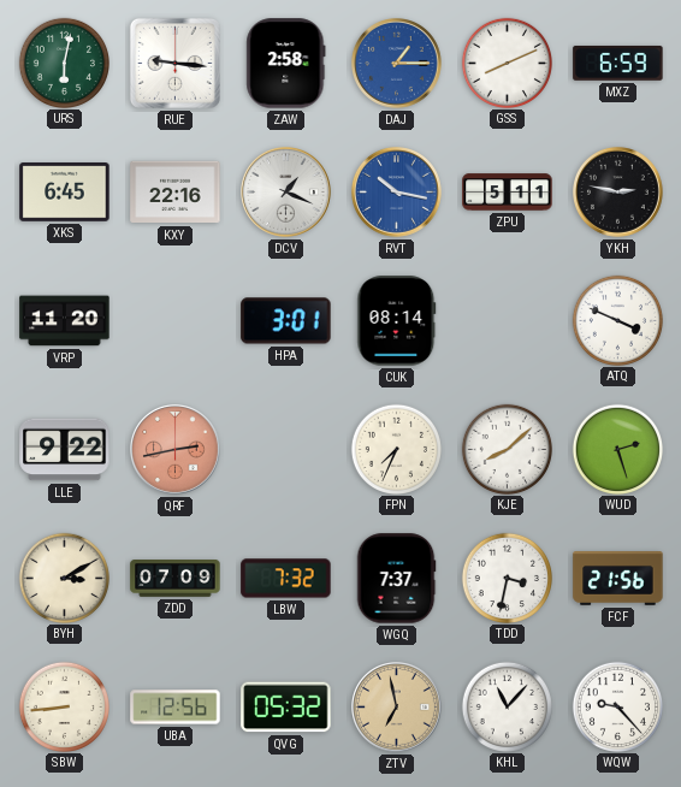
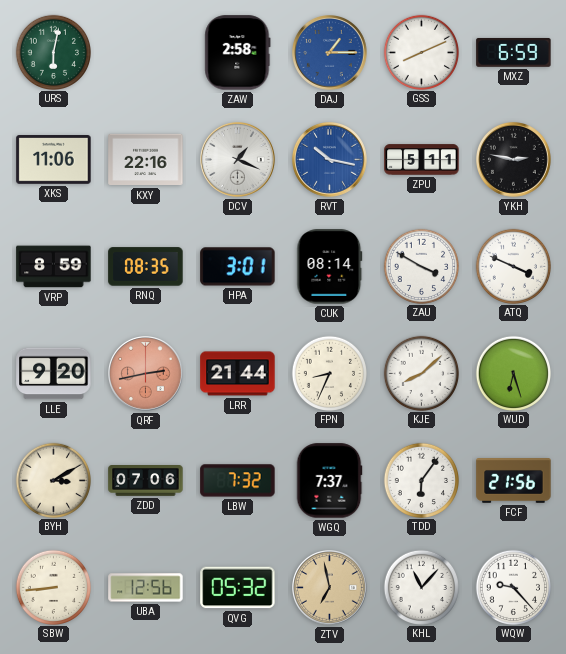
RUE: 9:16 -> none (174, 63)
XKS: 6:45 -> 11:06 (54, 160)
VRP: 11:20 -> 8:59 (54, 267)
RNQ: none -> 08:35 (146, 267)
ZAU: none -> 3:50 (421, 266)
LLE: 9:22 -> 9:20 (54, 374)
LRR: none -> 21:44 (238, 374)
FPN: 7:34 -> 8:34 (329, 373)
WUD: 2:27 -> 6:27 (513, 373)
ZDD: 07:09 -> 07:06 (146, 481)
TDD: 3:32 -> 6:06 (421, 480)
